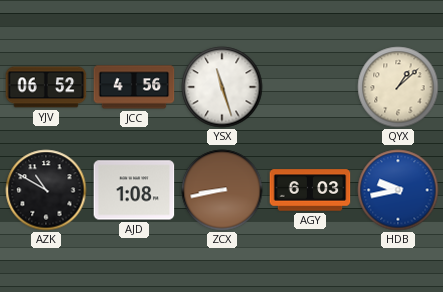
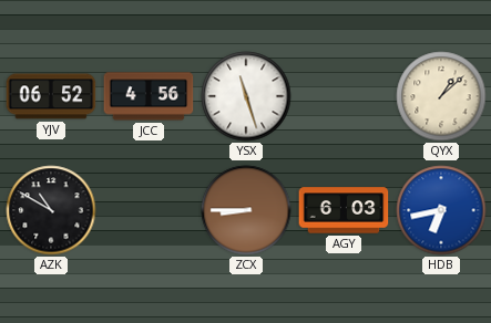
AJD: 1:08 -> none (134, 190)
ZCX: 8:43 -> 8:45 (246, 210)
HDB: 9:43 -> 6:43 (441, 210)
